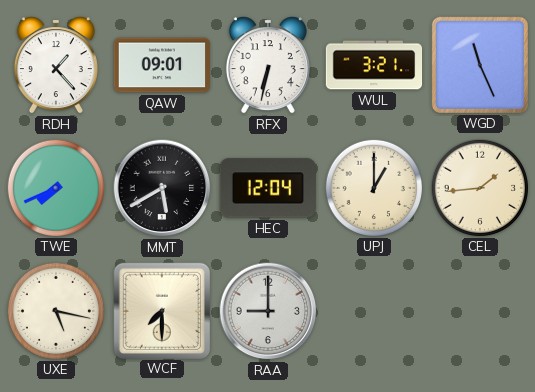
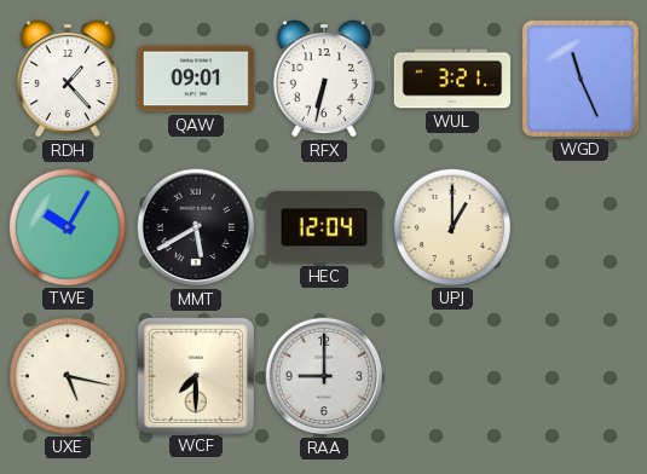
TWE: 7:41 -> 10:05 (67, 226)
CEL: 1:44 -> none (479, 187)
